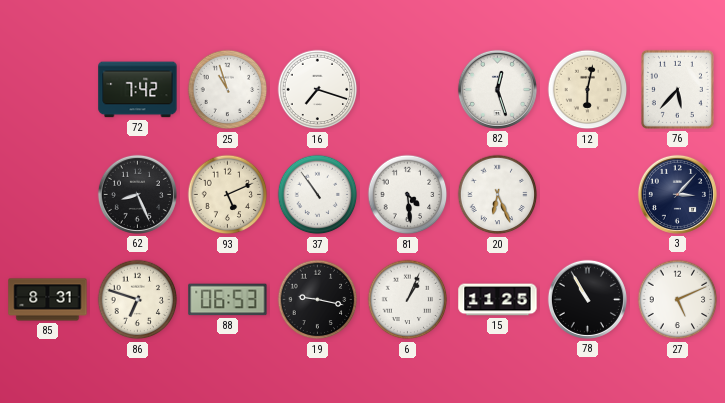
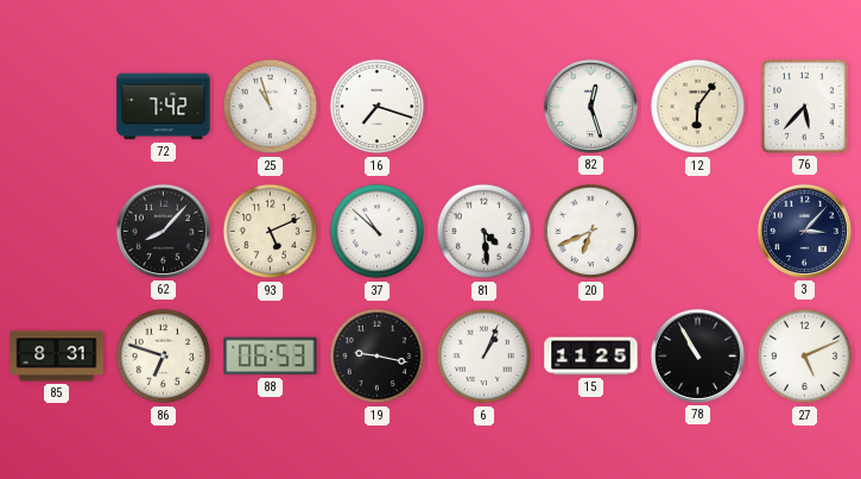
12: 6:02 -> 6:06 (698, 107)
62: 8:26 -> 8:07 (163, 231)
37: 10:54 -> 10:52 (378, 232)
20: 6:26 -> 6:41 (591, 232)
